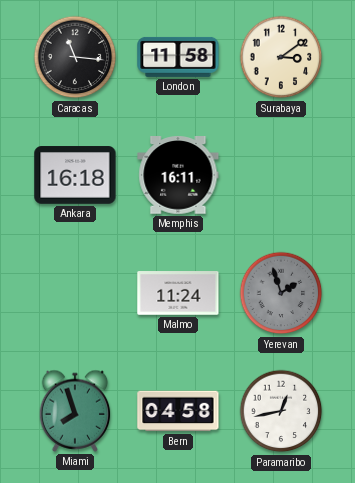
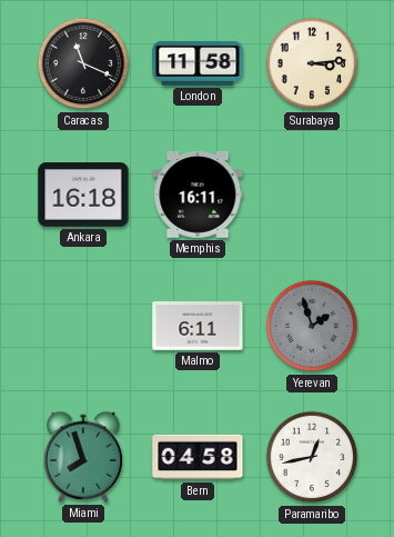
Caracas: 11:16 -> 11:19 (83, 63)
Surabaya: 3:09 -> 3:14 (312, 63)
Malmo: 11:24 -> 6:11 (198, 326)
